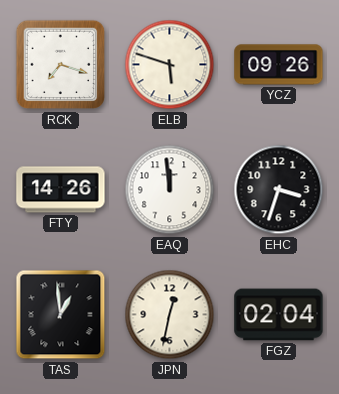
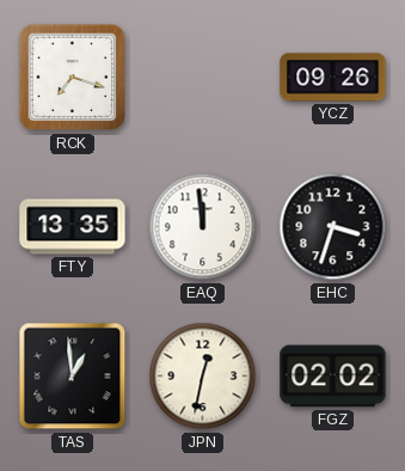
ELB: 5:48 -> none (170, 65)
FTY: 14:26 -> 13:35 (73, 227)
FGZ: 02:04 -> 02:02 (333, 377)
